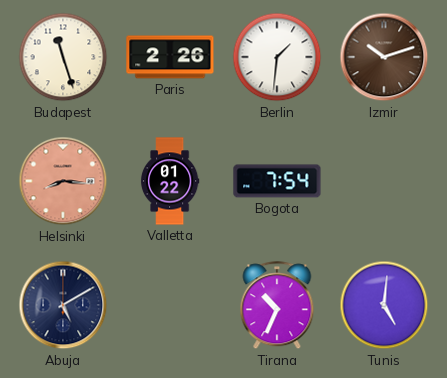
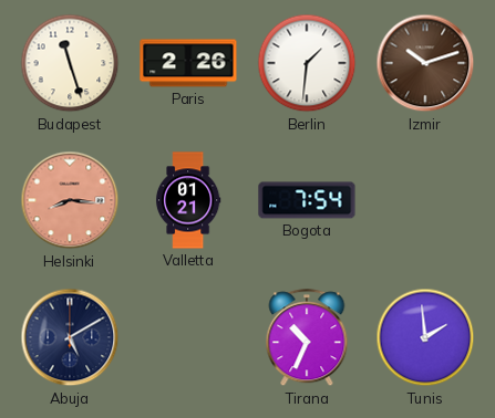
Valletta: 01:22 -> 01:21 (188, 200)
Tunis: 5:01 -> 1:59 (425, 337)
